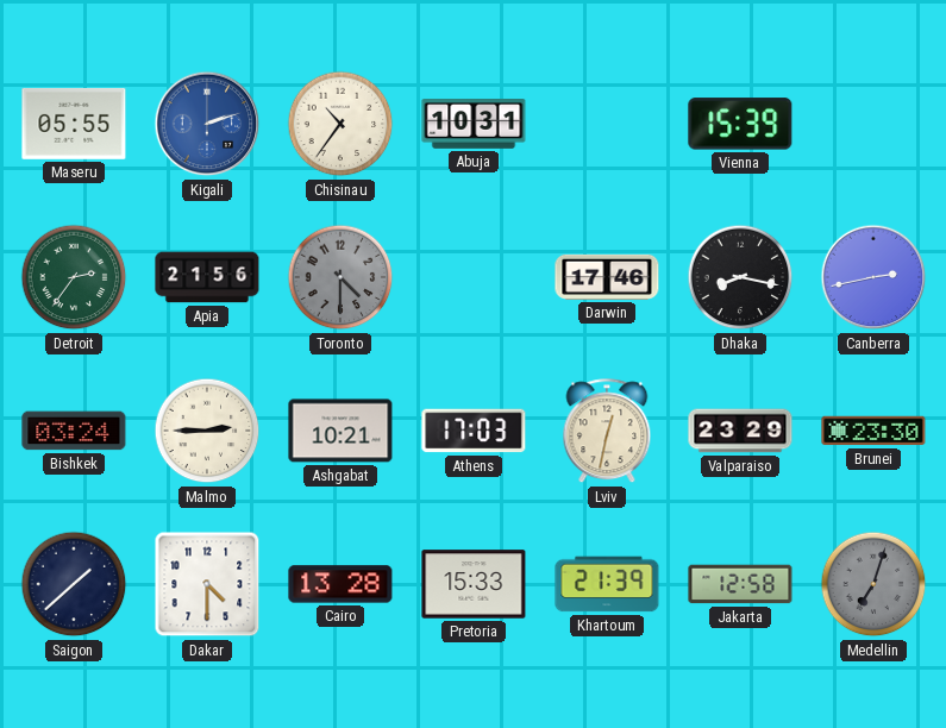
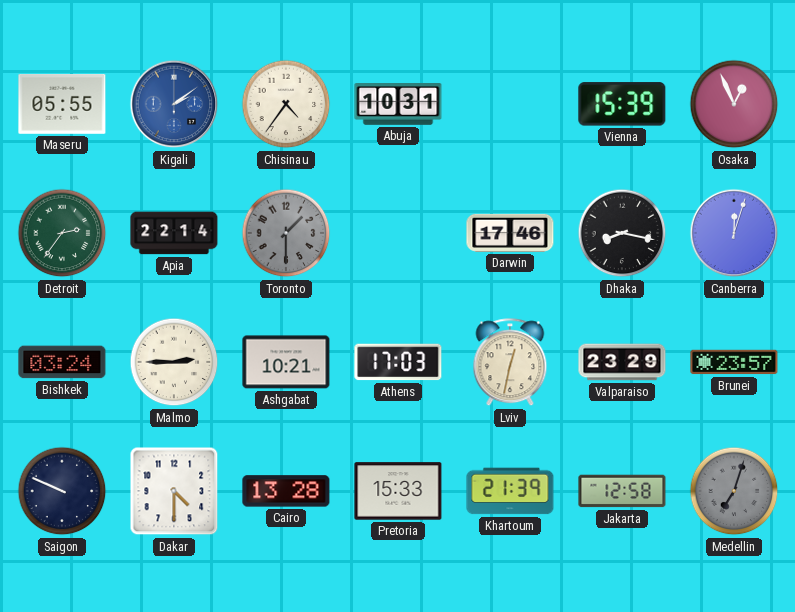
Kigali: 2:12 -> 2:09 (174, 104)
Chisinau: 10:36 -> 4:36 (286, 104)
Osaka: none -> 12:56 (734, 104)
Apia: 21:56 -> 22:14 (174, 233)
Toronto: 4:30 -> 1:30 (286, 233)
Canberra: 2:43 -> 12:03 (734, 233)
Brunei: 23:30 -> 23:57 (734, 362)
Saigon: 1:38 -> 9:49 (62, 491)
